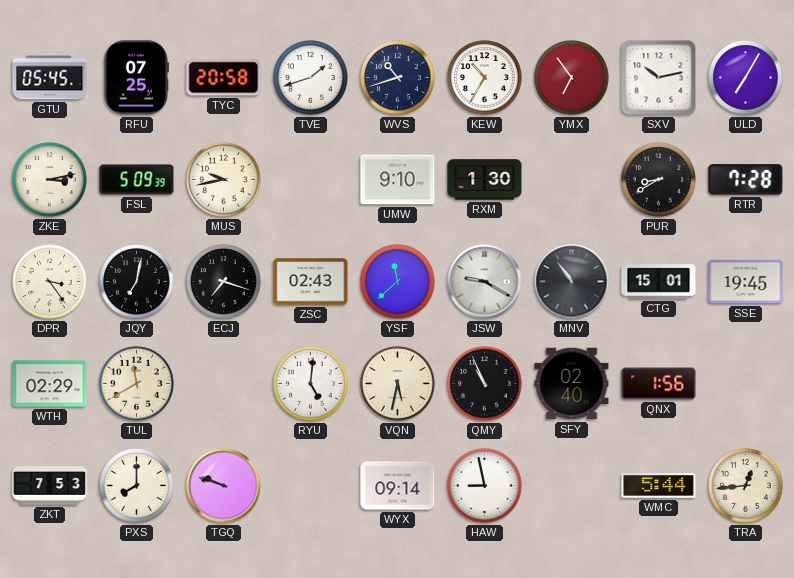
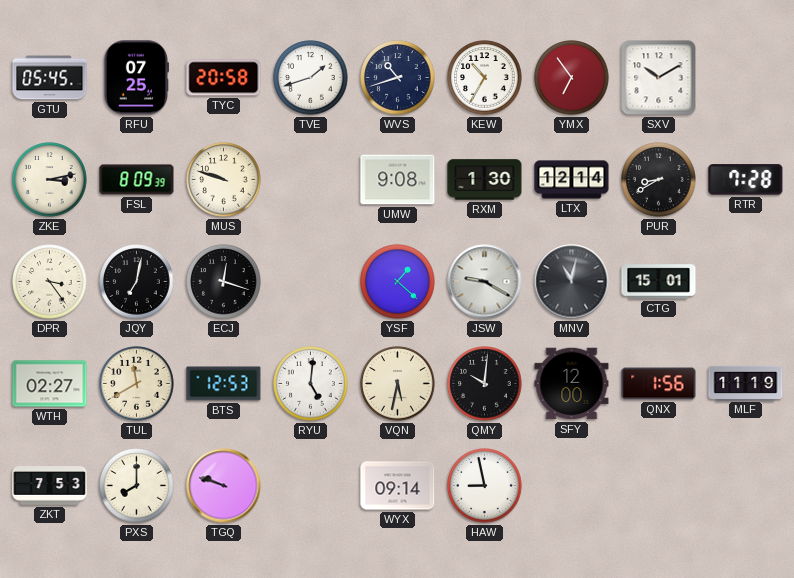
SXV: 10:13 -> 10:10 (659, 78)
ULD: 7:05 -> none (746, 78)
FSL: 5:09 -> 8:09 (137, 180)
MUS: 9:43 -> 9:48 (224, 180)
UMW: 9:10 -> 9:08 (398, 180)
LTX: none -> 12:14 (572, 180)
ECJ: 7:18 -> 12:18 (224, 282)
ZSC: 02:43 -> none (311, 282)
YSF: 11:38 -> 1:22 (398, 282)
MNV: 10:54 -> 11:02 (572, 282)
SSE: 19:45 -> none (746, 282)
WTH: 02:29 -> 02:27 (50, 384)
BTS: none -> 12:53 (224, 384)
QMY: 10:56 -> 10:01 (485, 384)
SFY: 02:40 -> 12:00 (572, 384)
MLF: none -> 11:19 (746, 383)
WMC: 5:44 -> none (659, 486)
TRA: 12:44 -> none (746, 486)
